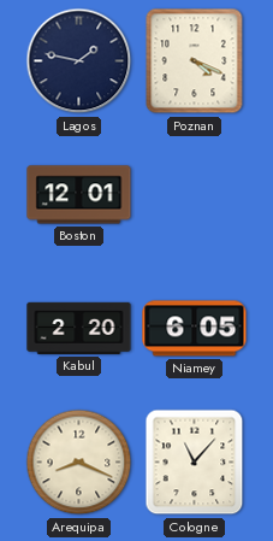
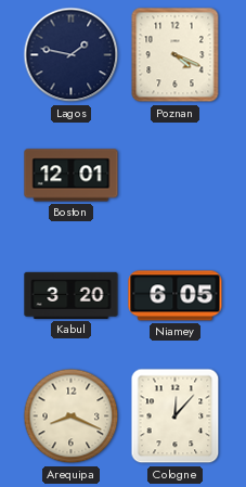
Kabul: 2:20 -> 3:20 (72, 295)
Cologne: 11:07 -> 12:07 (176, 416)
